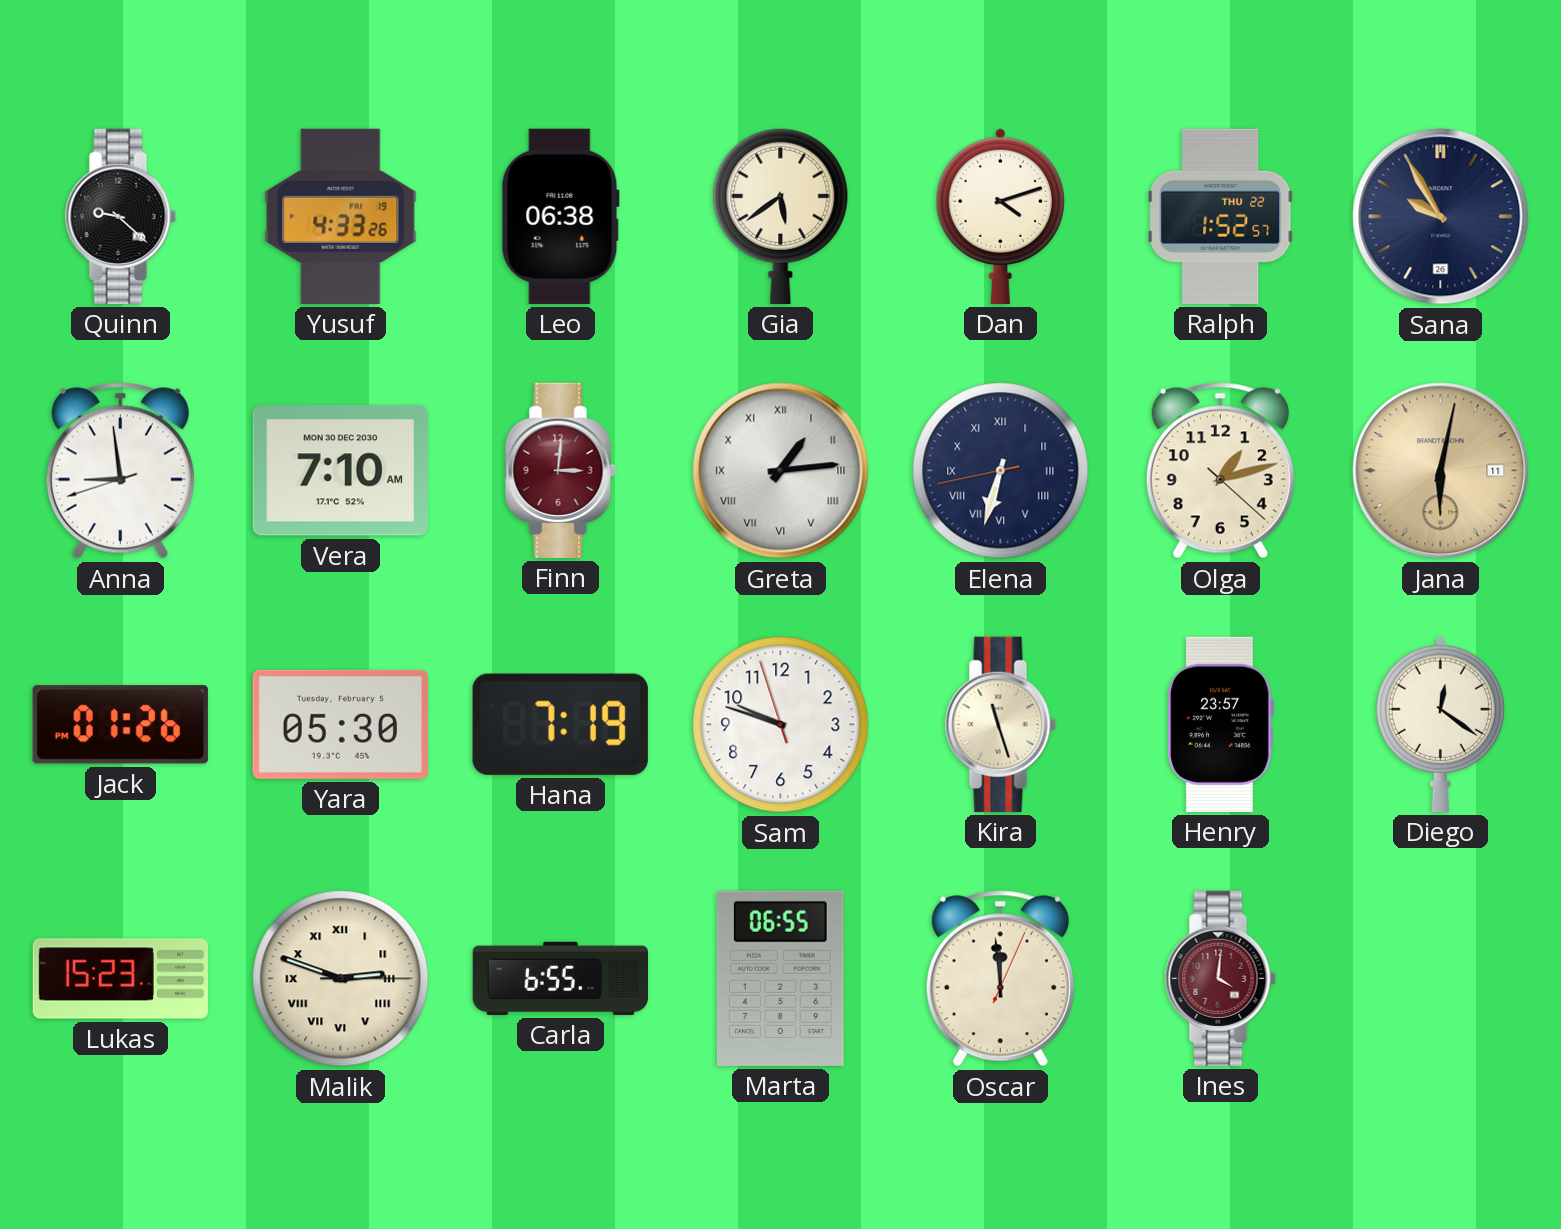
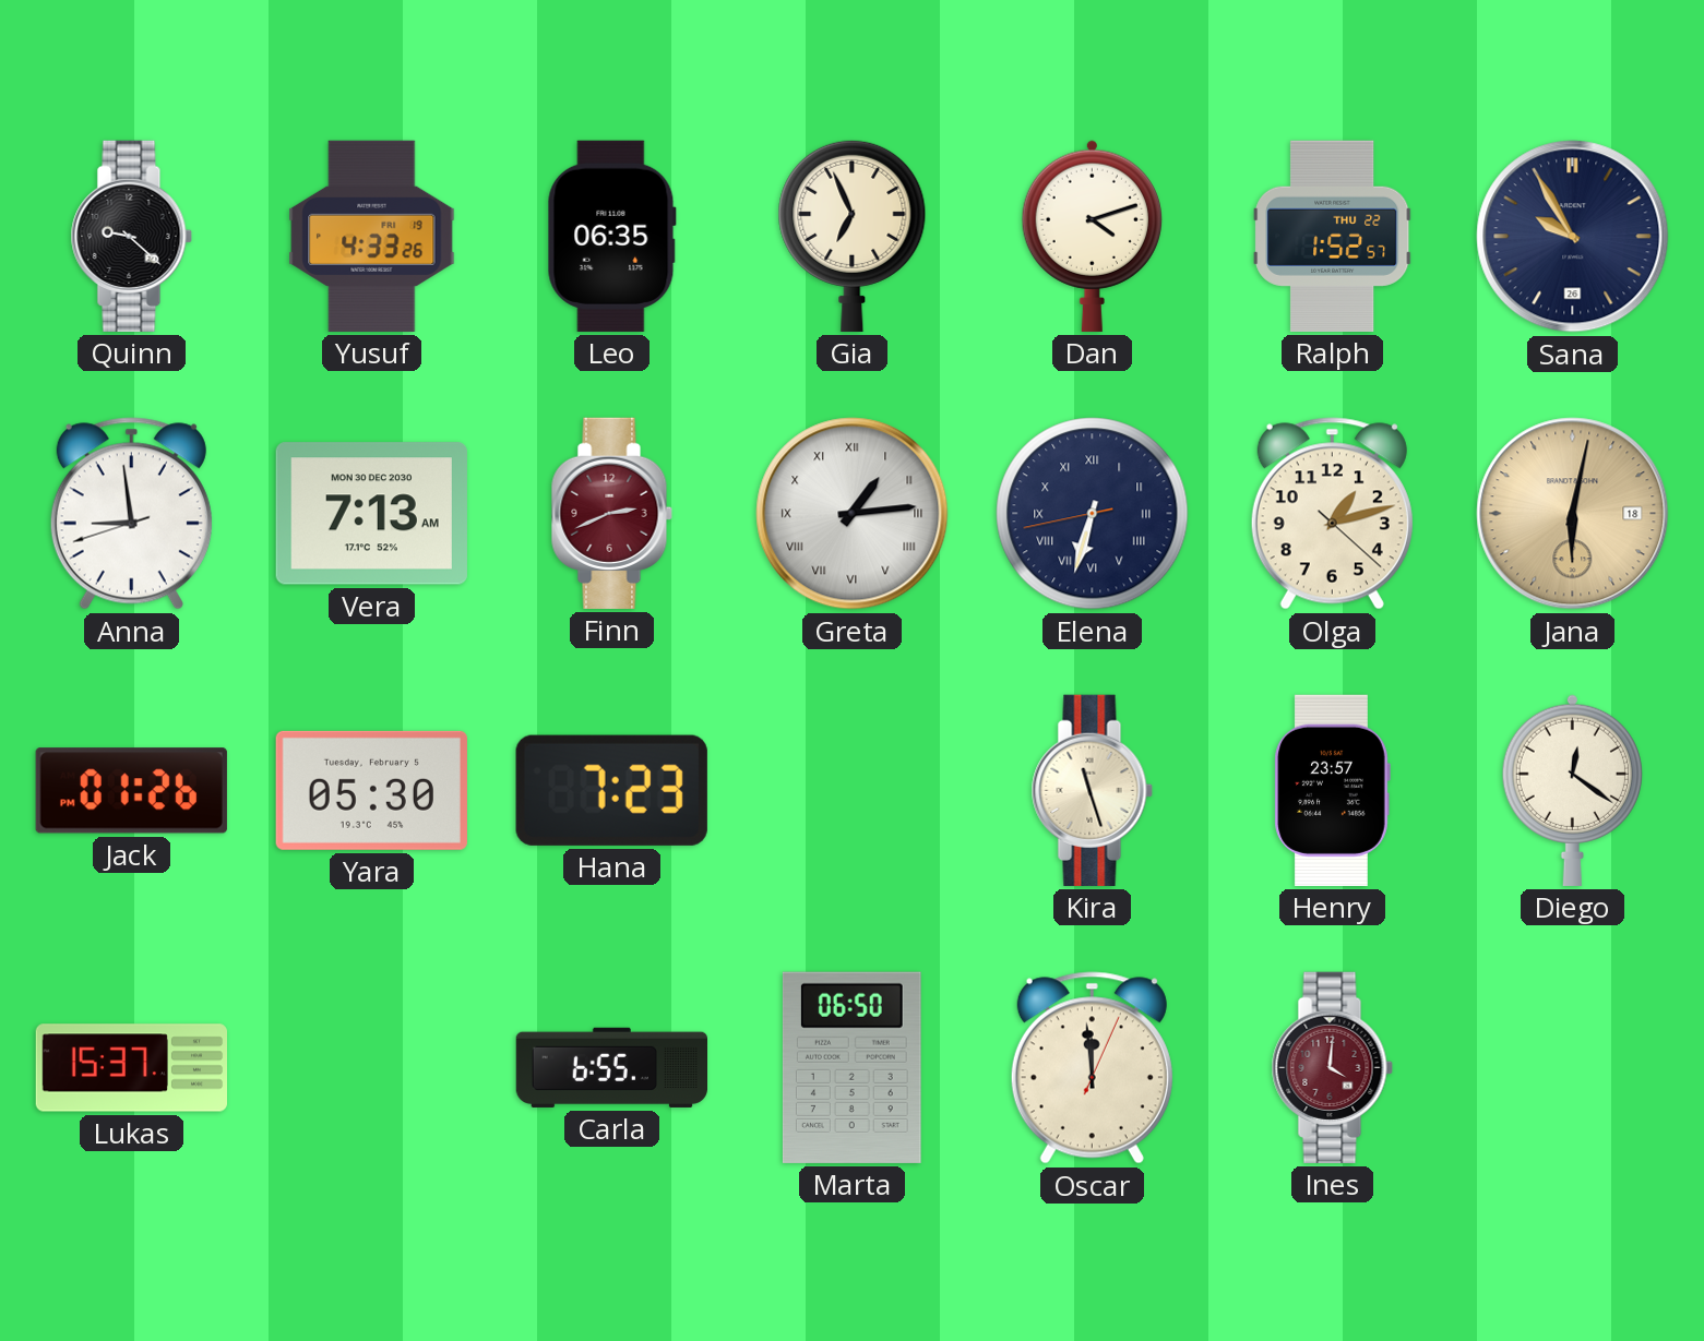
Leo: 06:38 -> 06:35 (611, 236)
Gia: 5:39 -> 6:56 (853, 236)
Vera: 7:10 -> 7:13 (371, 514)
Finn: 3:01 -> 2:41 (611, 513)
Jana date: 11 -> 18 (1573, 514)
Hana: 7:19 -> 7:23 (611, 790)
Sam: 9:47 -> none (781, 725)
Lukas: 15:23 -> 15:37 (131, 1068)
Malik: 2:48 -> none (341, 979)
Marta: 06:55 -> 06:50 (851, 1067)
